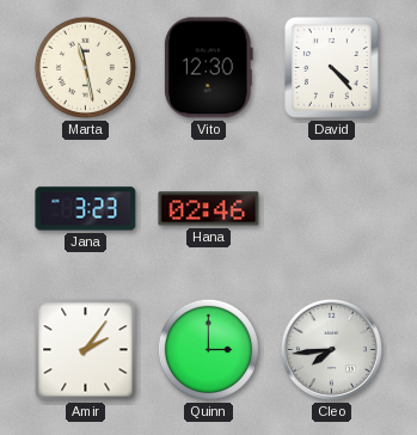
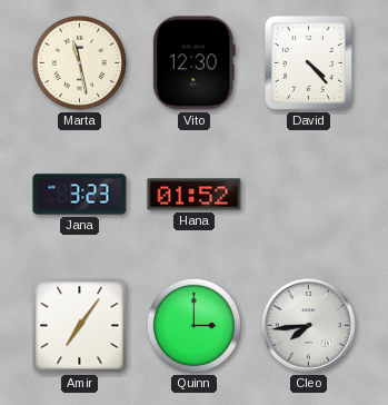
Hana: 02:46 -> 01:52 (195, 195)
Amir: 2:06 -> 7:06 (80, 326)
